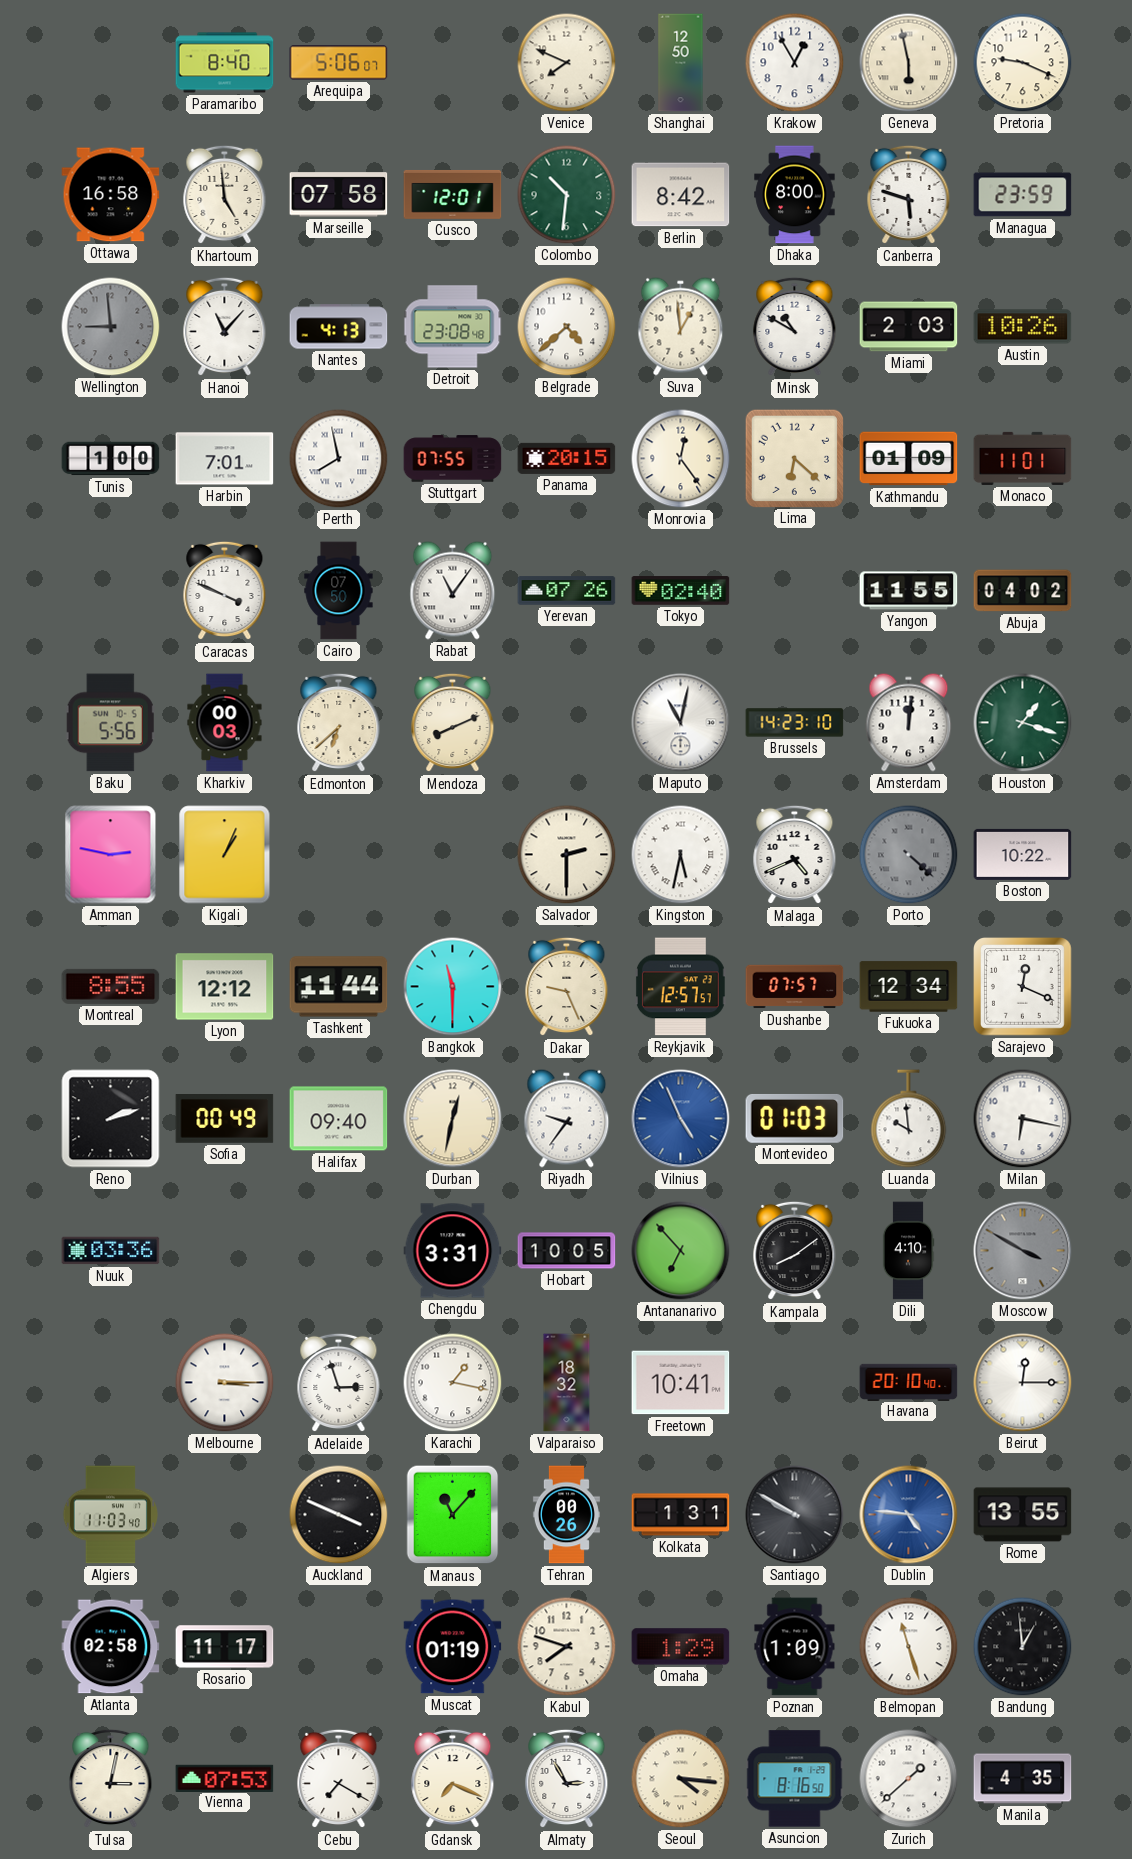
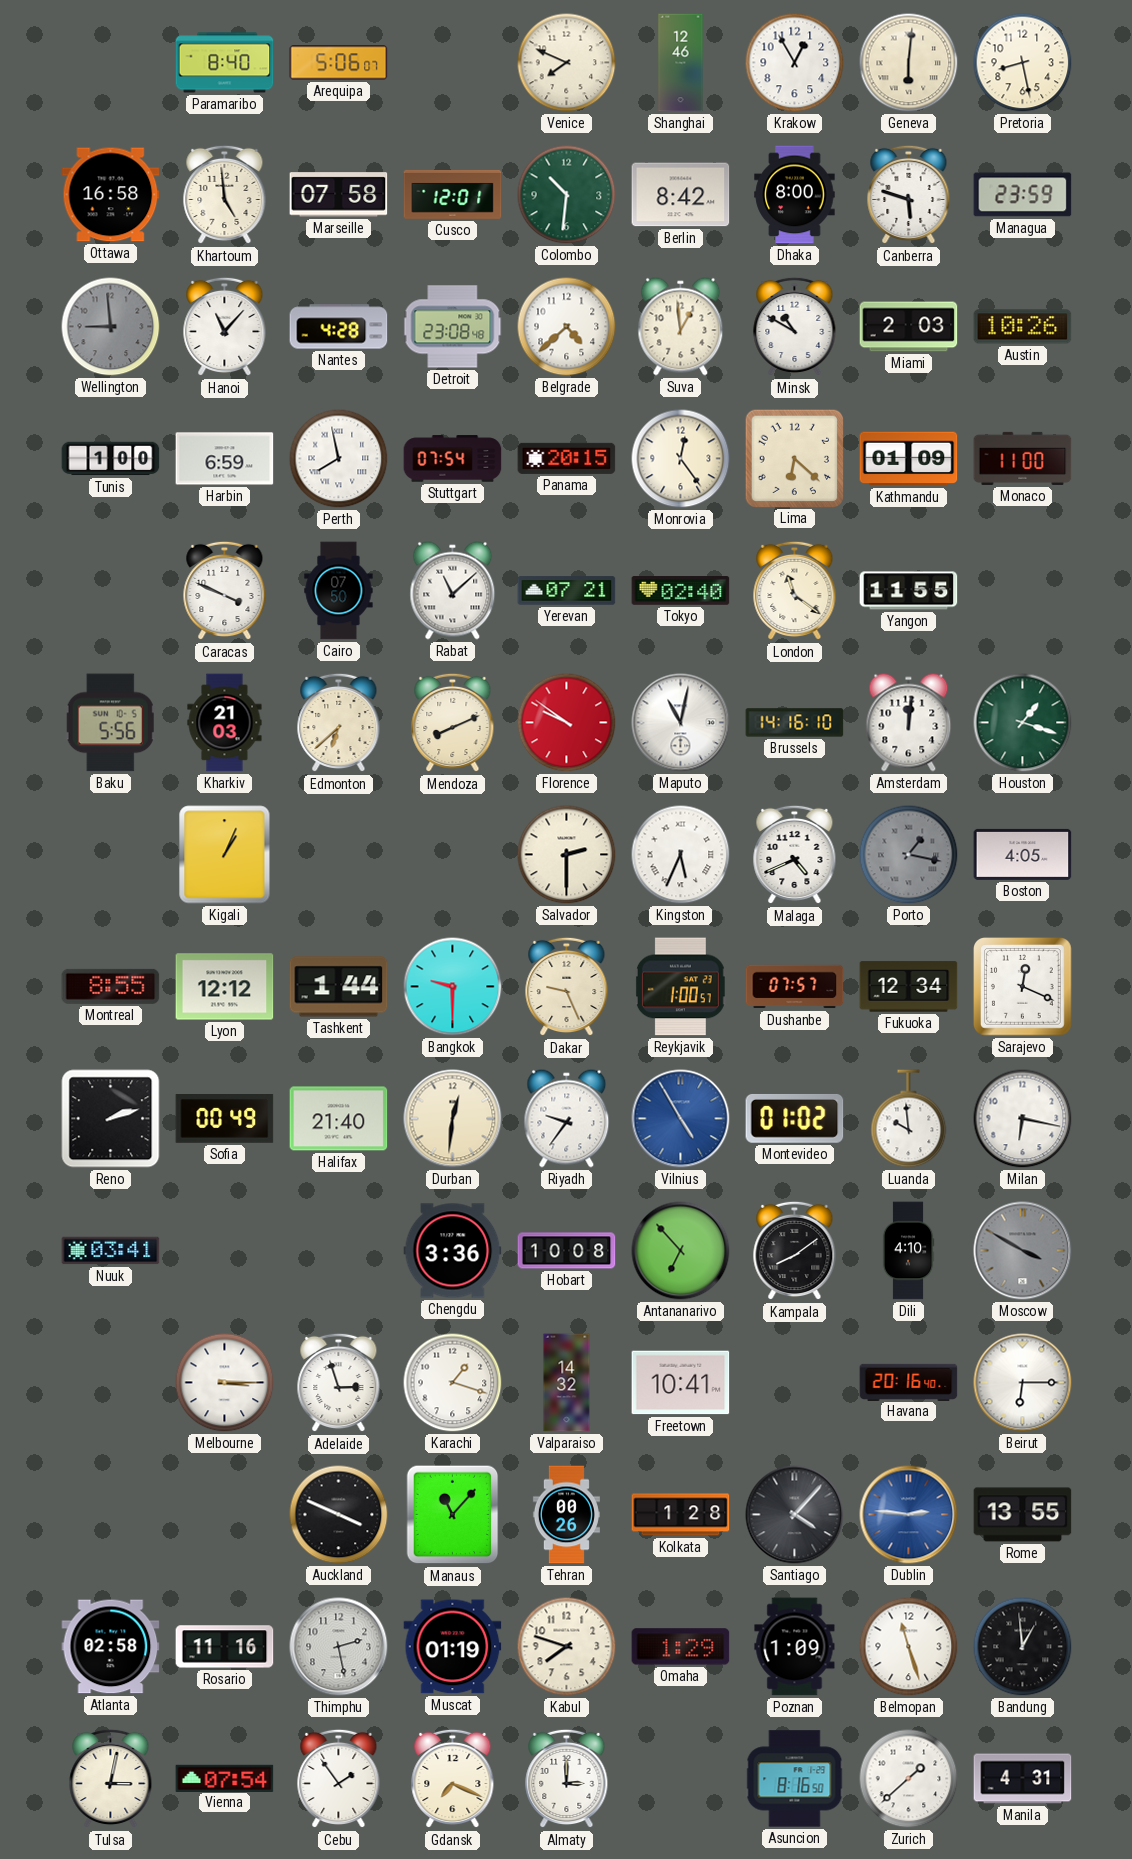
Shanghai: 12:50 -> 12:46 (681, 63)
Geneva: 5:58 -> 6:01 (909, 63)
Pretoria: 9:19 -> 8:28 (1023, 63)
Nantes: 4:13 -> 4:28 (339, 327)
Harbin: 7:01 -> 6:59 (225, 459)
Stuttgart: 07:55 -> 07:54 (453, 459)
Monaco: 11:01 -> 11:00 (1023, 458)
Rabat: 11:06 -> 11:08 (453, 591)
Yerevan: 07:26 -> 07:21 (567, 591)
London: none -> 11:21 (795, 591)
Abuja: 04:02 -> none (1023, 591)
Kharkiv: 00:03 -> 21:03 (225, 723)
Florence: none -> 9:51 (567, 723)
Brussels: 14:23 -> 14:16 (795, 723)
Amman: 2:47 -> none (111, 855)
Kingston: 5:32 -> 5:34 (681, 855)
Porto: 4:22 -> 1:17 (909, 855)
Boston: 10:22 -> 4:05 (1023, 854)
Tashkent: 11:44 -> 1:44 (339, 987)
Bangkok: 11:30 -> 9:30 (453, 987)
Reykjavik: 12:57 -> 1:00 (680, 987)
Halifax: 09:40 -> 21:40 (339, 1119)
Durban: 12:32 -> 12:31 (453, 1119)
Vilnius: 4:56 -> 4:55 (681, 1119)
Montevideo: 01:03 -> 01:02 (795, 1119)
Nuuk: 03:36 -> 03:41 (111, 1251)
Chengdu: 3:31 -> 3:36 (453, 1251)
Hobart: 10:05 -> 10:08 (567, 1251)
Karachi: 1:17 -> 1:18 (453, 1383)
Valparaiso: 18:32 -> 14:32 (567, 1383)
Havana: 20:10 -> 20:16 (909, 1382)
Beirut: 12:15 -> 6:15 (1023, 1383)
Algiers: 11:03 -> none (110, 1515)
Kolkata: 1:31 -> 1:28 (681, 1515)
Santiago: 9:50 -> 4:07 (795, 1515)
Dublin: 4:46 -> 2:46 (909, 1515)
Rosario: 11:17 -> 11:16 (225, 1647)
Thimphu: none -> 2:28 (339, 1647)
Vienna: 07:53 -> 07:54 (225, 1778)
Cebu: 7:20 -> 1:54 (339, 1779)
Almaty: 2:55 -> 3:00 (567, 1779)
Seoul: 4:16 -> none (681, 1779)
Manila: 4:35 -> 4:31 (1023, 1779)
